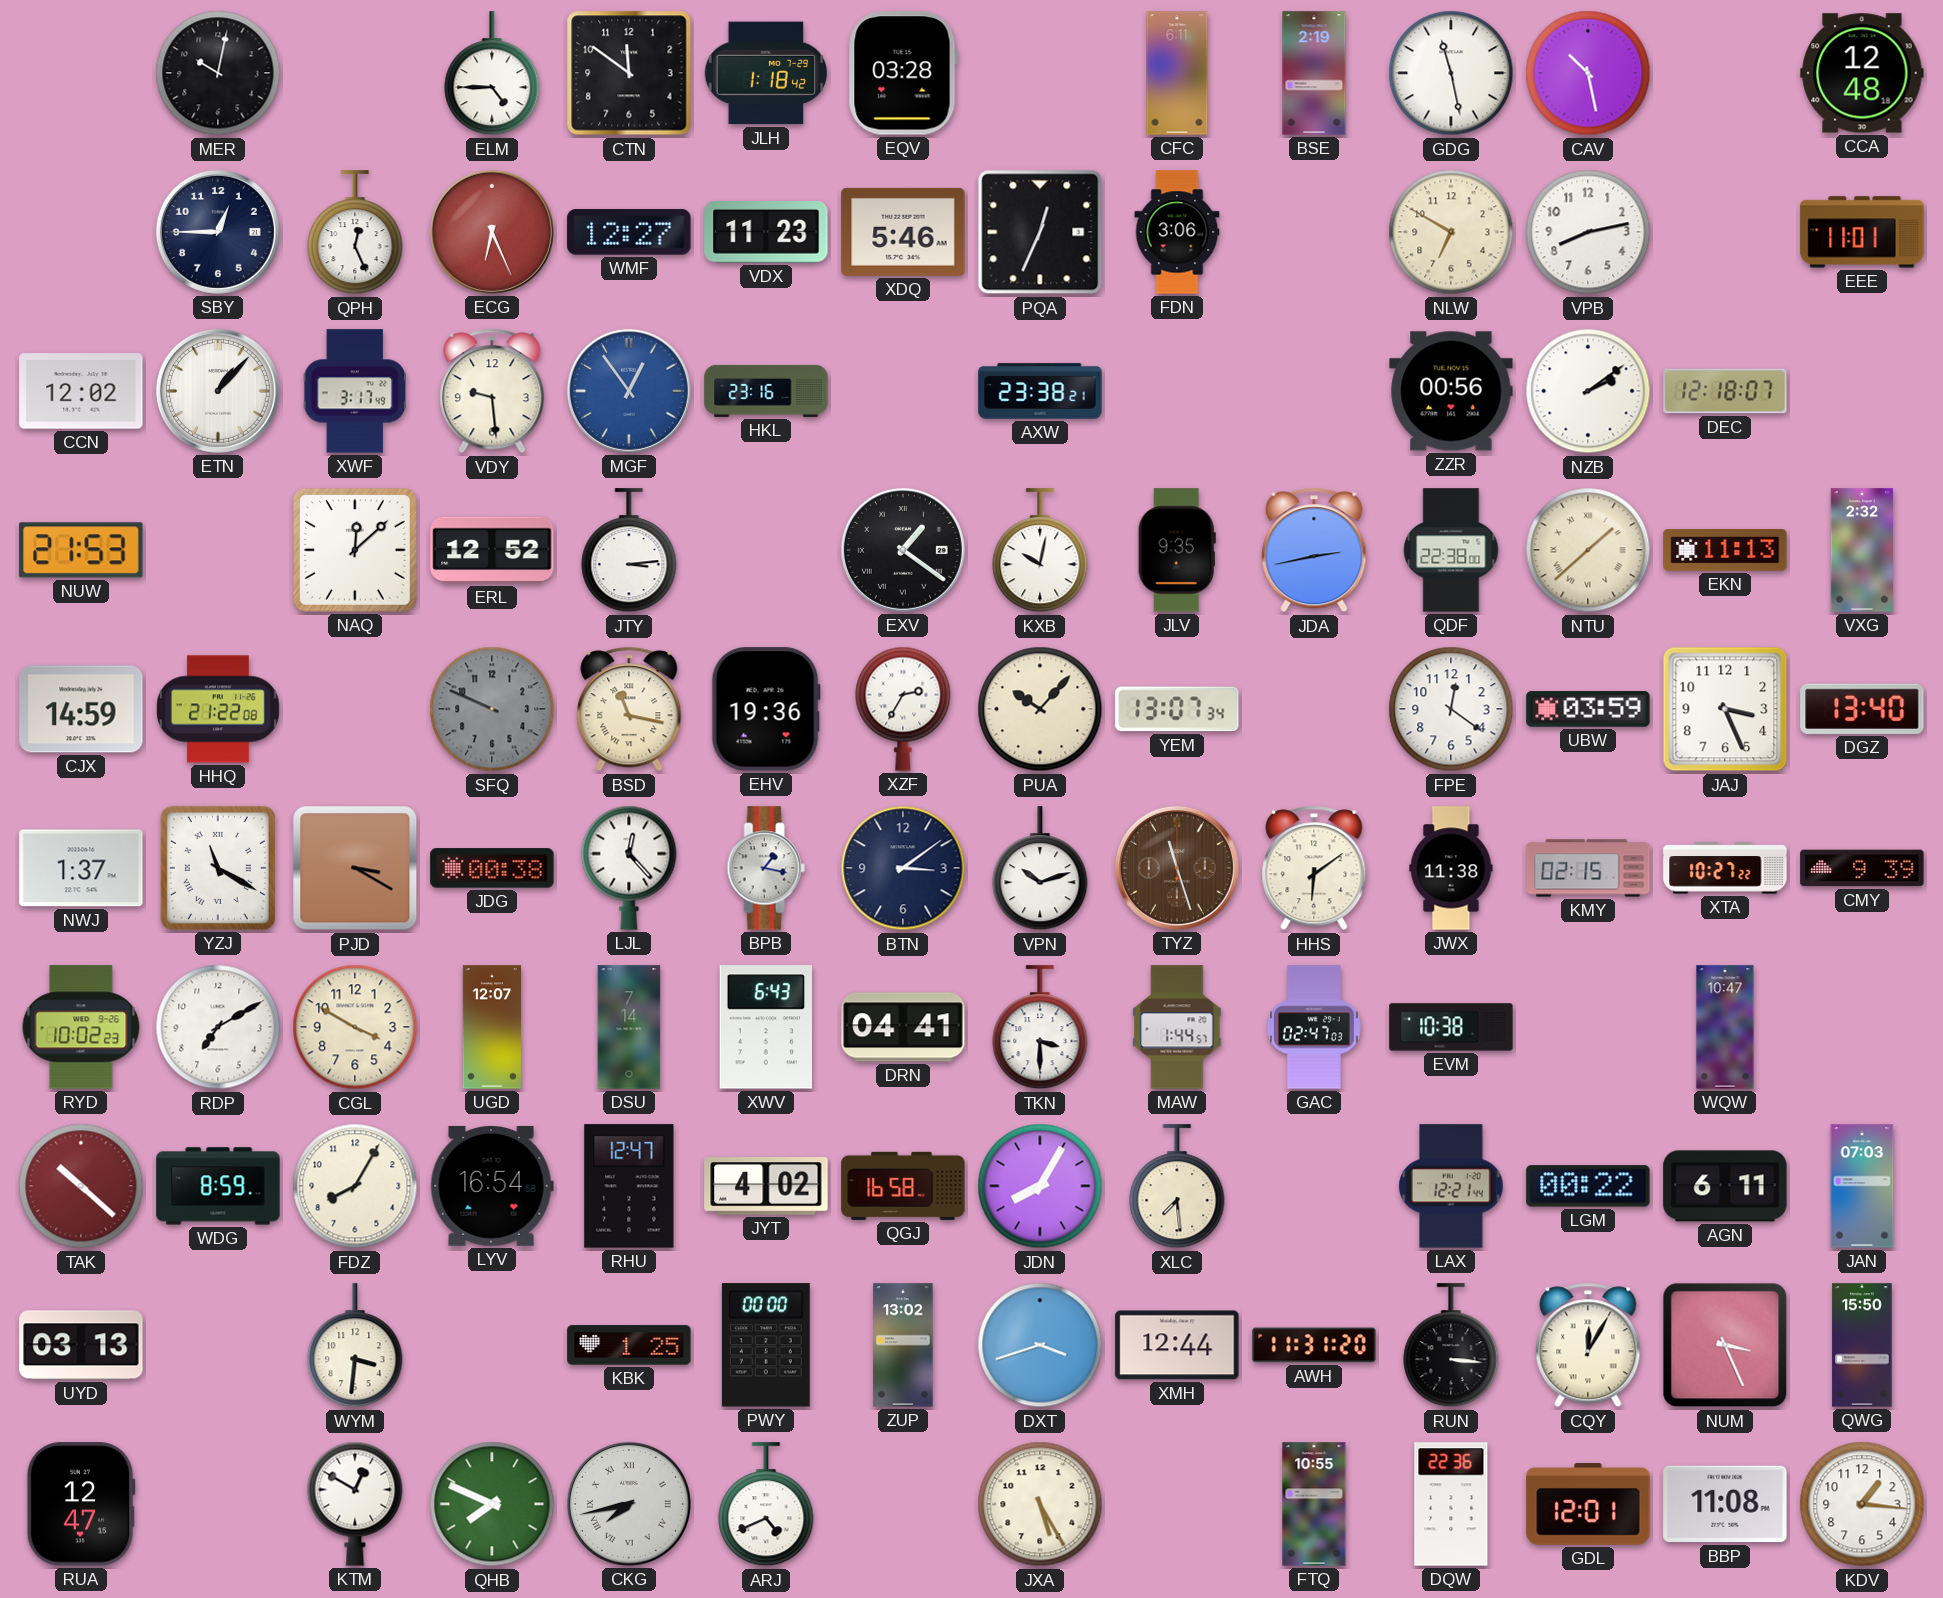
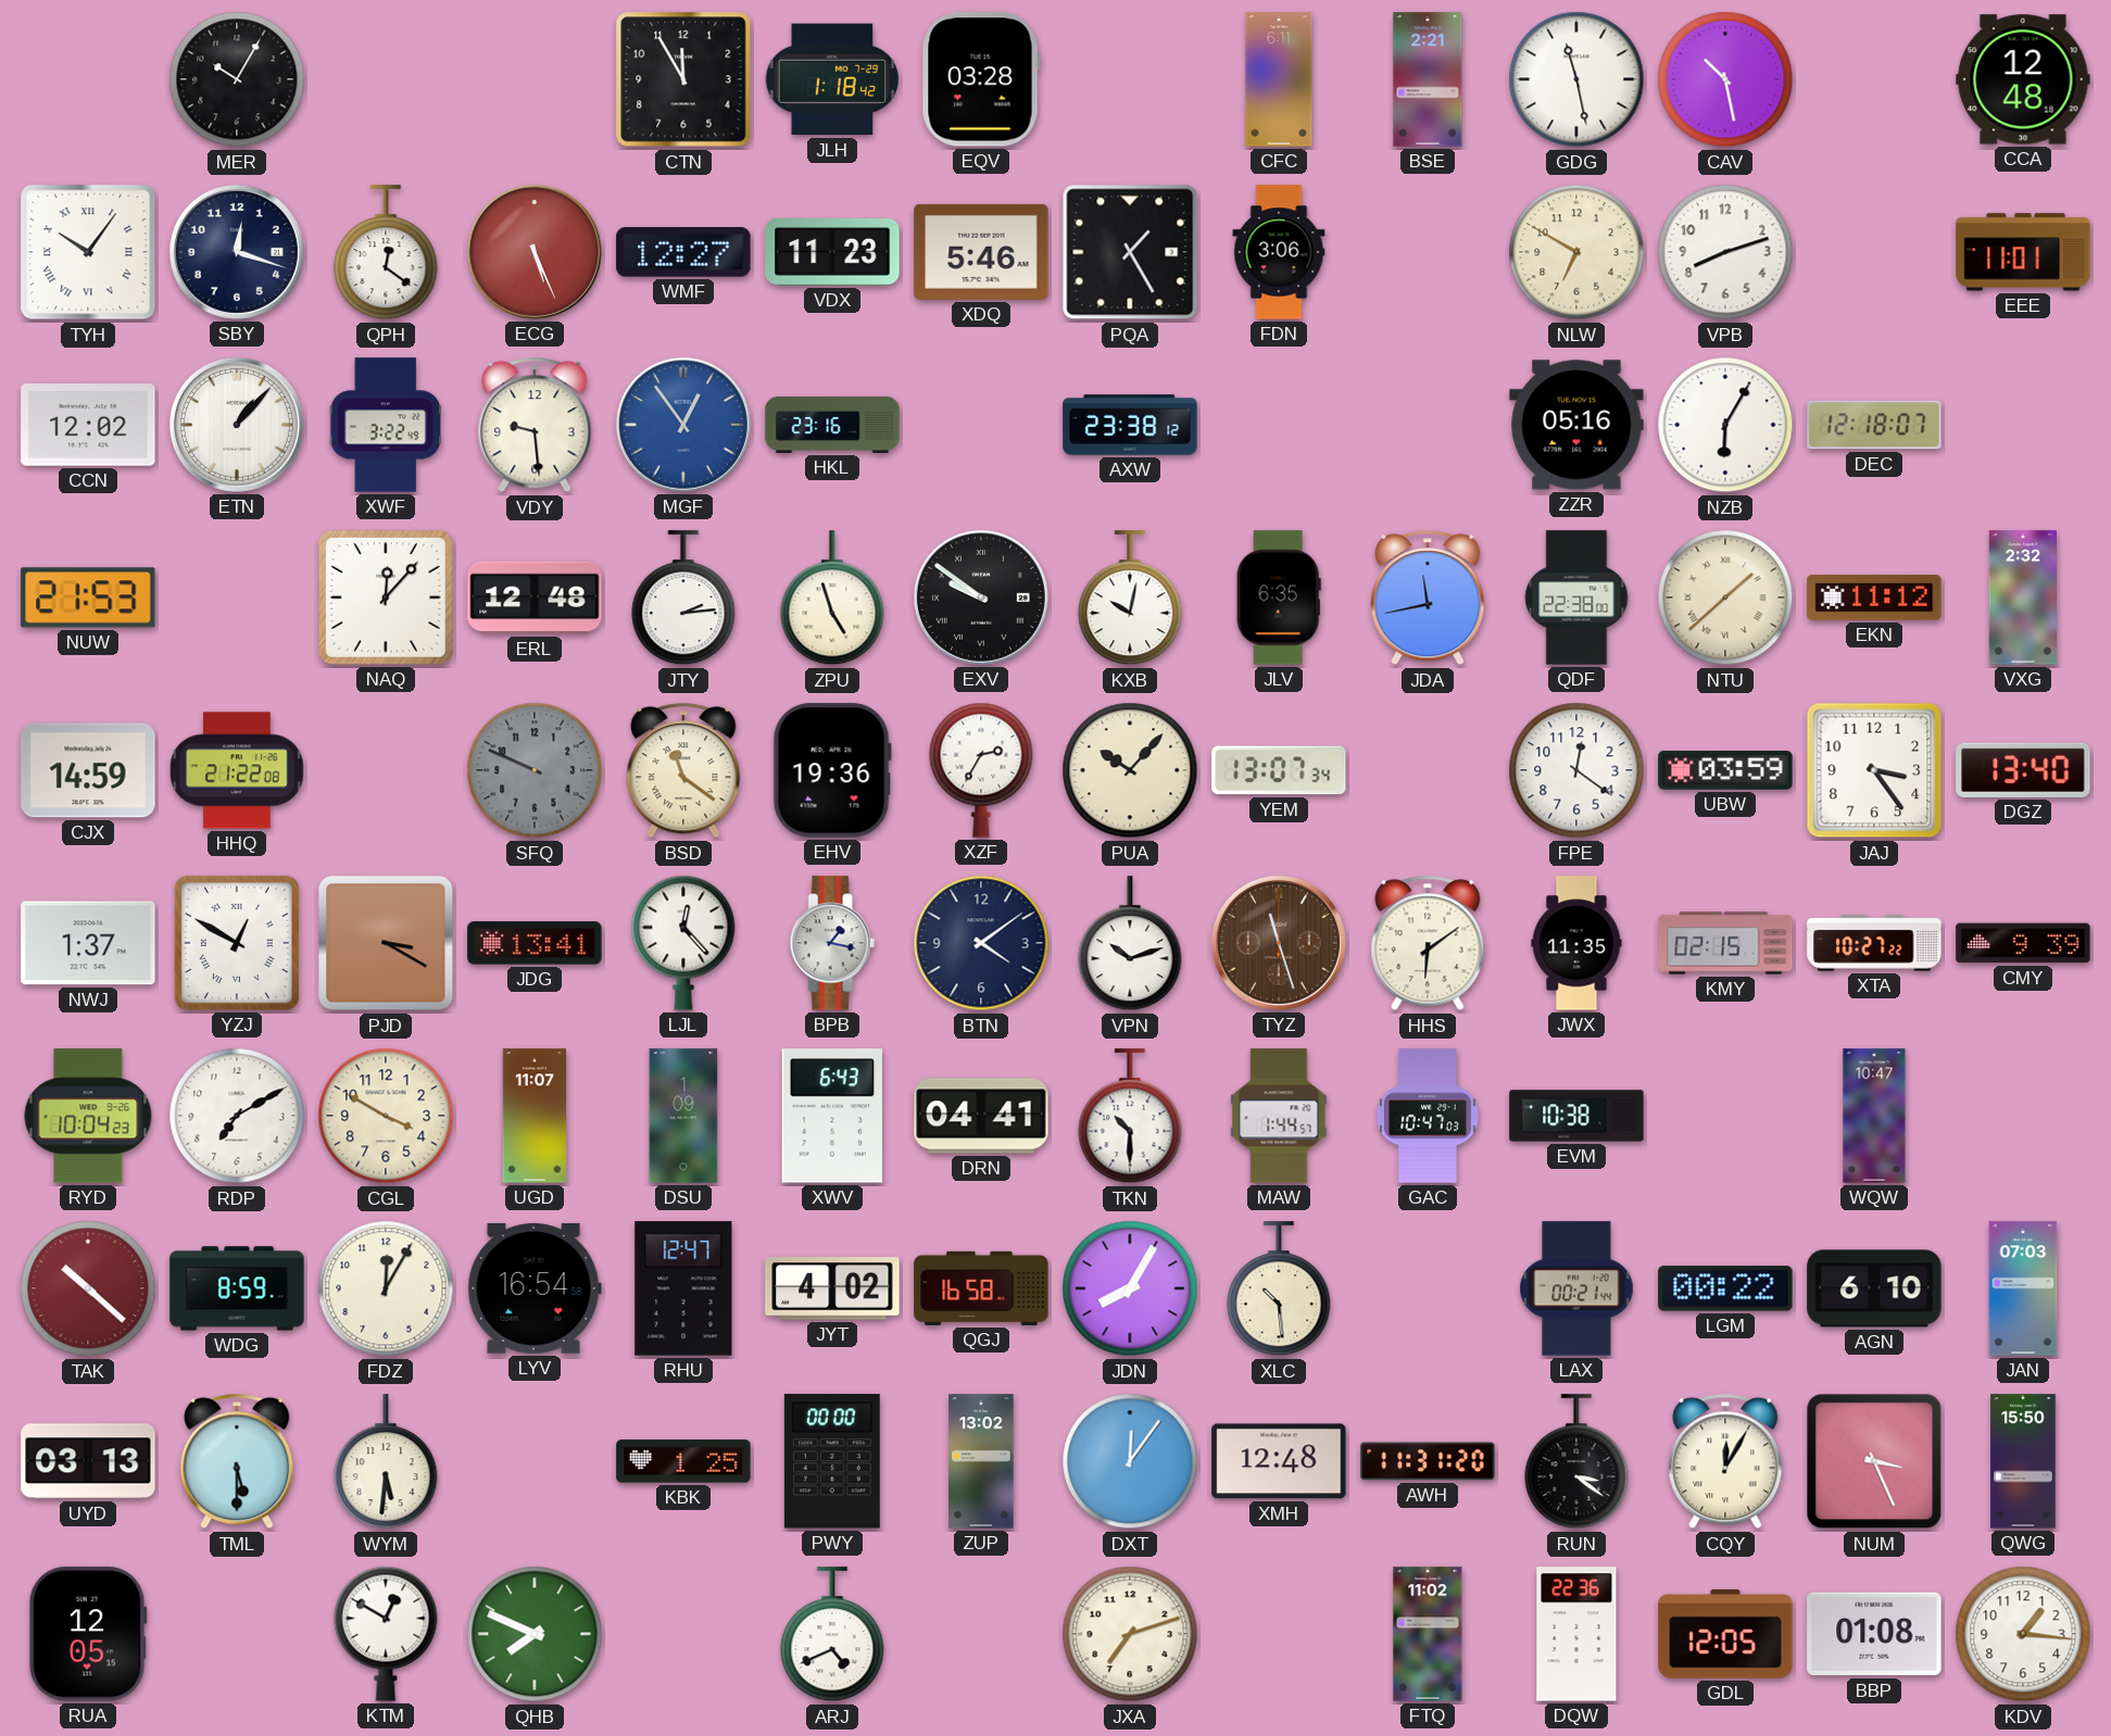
MER: 10:02 -> 10:05 (237, 79)
ELM: 4:45 -> none (492, 74)
CTN: 11:51 -> 11:55 (683, 79)
BSE: 2:19 -> 2:21 (1428, 79)
TYH: none -> 10:06 (88, 252)
SBY: 12:45 -> 12:18 (237, 252)
QPH: 12:26 -> 12:21 (386, 253)
ECG: 6:26 -> 5:26 (535, 252)
PQA: 12:34 -> 1:25 (1130, 252)
VPB: 8:13 -> 8:12 (1725, 252)
XWF: 3:17 -> 3:22 (386, 425)
AXW: 23:38:21 -> 23:38:12 (1130, 425)
ZZR: 00:56 -> 05:16 (1576, 425)
NZB: 2:09 -> 6:05 (1725, 425)
NAQ: 12:08 -> 12:07 (386, 597)
ERL: 12:52 -> 12:48 (535, 597)
JTY: 3:14 -> 2:14 (683, 599)
ZPU: none -> 4:57 (832, 599)
EXV: 1:21 -> 9:51 (981, 597)
JLV: 9:35 -> 6:35 (1279, 597)
JDA: 2:43 -> 11:43 (1428, 597)
EKN: 11:13 -> 11:12 (1874, 597)
BSD: 11:17 -> 11:21 (683, 770)
JAJ: 3:26 -> 3:24 (1874, 770)
YZJ: 11:20 -> 12:50 (237, 943)
JDG: 00:38 -> 13:41 (535, 943)
BTN: 3:09 -> 4:09 (981, 943)
JWX: 11:38 -> 11:35 (1576, 943)
RYD: 10:02 -> 10:04 (88, 1116)
UGD: 12:07 -> 11:07 (535, 1116)
DSU: 7:14 -> 1:09 (683, 1116)
TKN: 3:30 -> 10:30 (1130, 1117)
GAC: 02:47 -> 10:47 (1428, 1116)
FDZ: 8:05 -> 12:05 (386, 1288)
XLC: 7:29 -> 10:29 (1279, 1290)
LAX: 12:21 -> 00:21 (1576, 1288)
AGN: 6:11 -> 6:10 (1874, 1288)
TML: none -> 5:30 (237, 1461)
WYM: 3:31 -> 5:31 (386, 1462)
DXT: 3:42 -> 12:06 (1130, 1461)
XMH: 12:44 -> 12:48 (1279, 1461)
RUN: 3:16 -> 3:21 (1576, 1462)
RUA: 12:47 -> 12:05 (88, 1634)
CKG: 7:43 -> none (629, 1504)
JXA: 5:25 -> 7:12 (1130, 1634)
FTQ: 10:55 -> 11:02 (1428, 1634)
GDL: 12:01 -> 12:05 (1725, 1634)
BBP: 11:08 -> 01:08 (1874, 1634)
